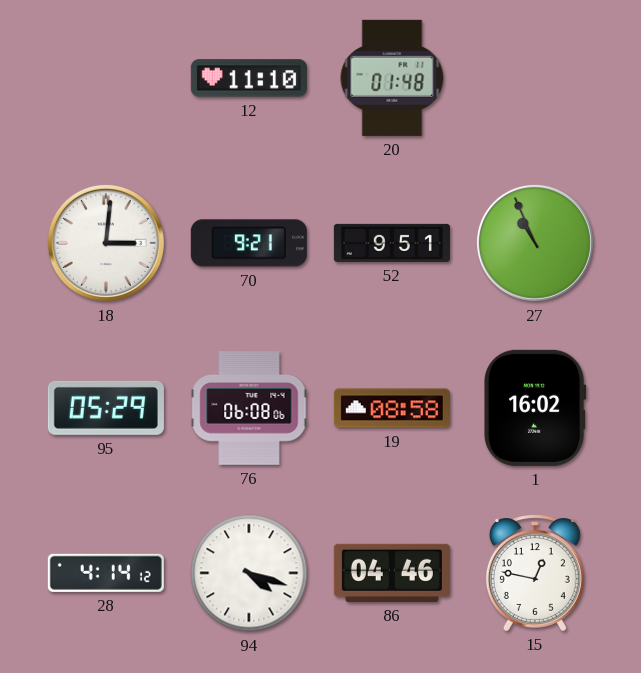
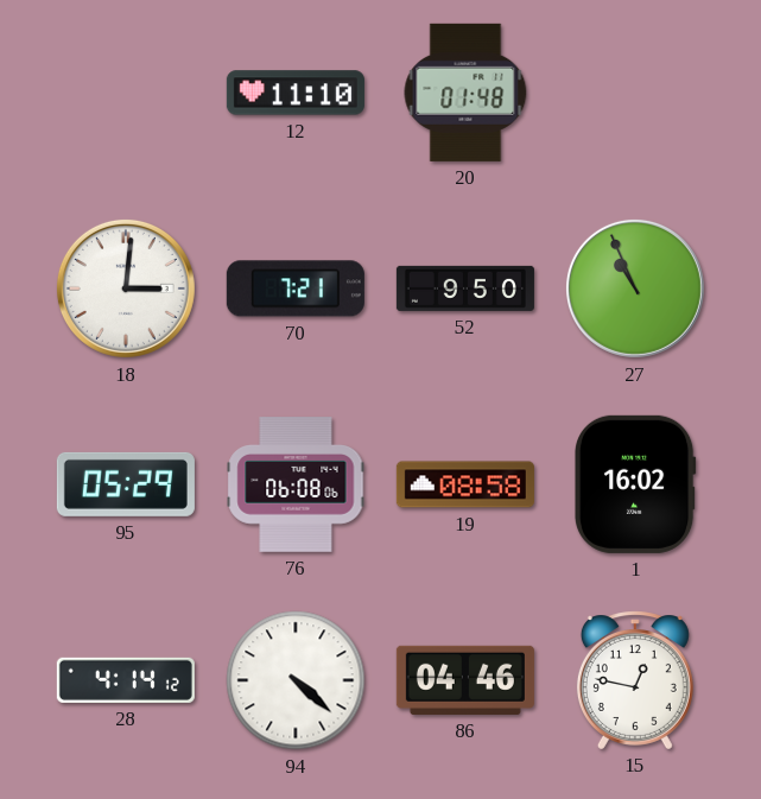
70: 9:21 -> 7:21 (296, 288)
52: 9:51 -> 9:50 (465, 288)
94: 4:18 -> 4:22 (296, 680)
